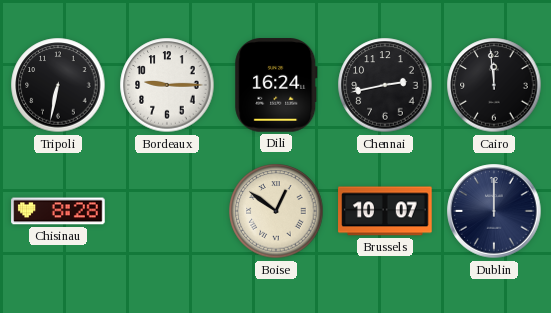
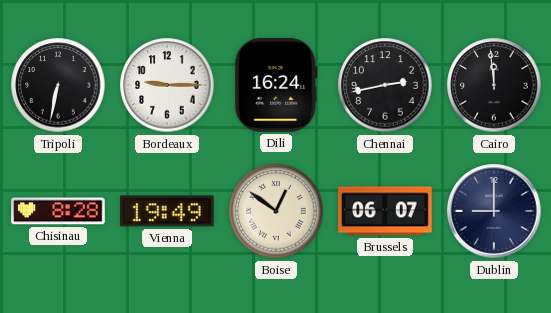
Vienna: none -> 19:49 (167, 211)
Brussels: 10:07 -> 06:07 (385, 211)
Dublin: 12:00 -> 9:00 (494, 211)
